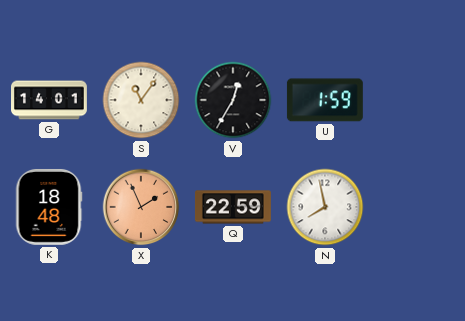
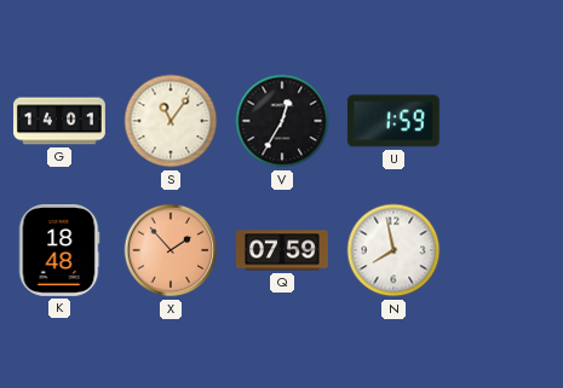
X: 1:56 -> 1:53 (171, 250)
Q: 22:59 -> 07:59 (282, 250)
